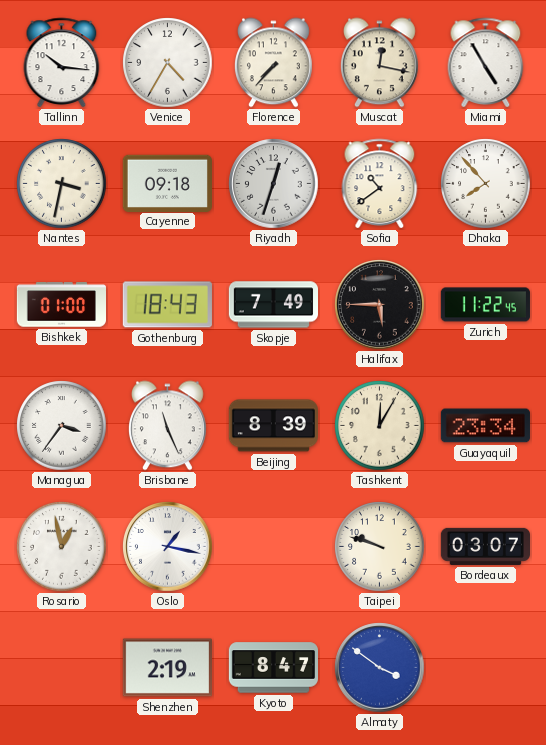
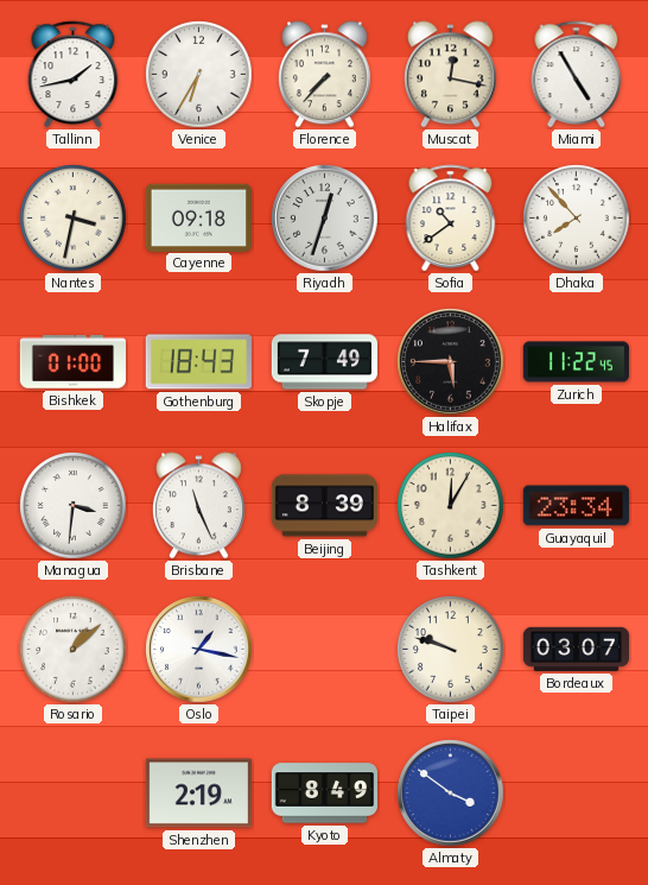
Tallinn: 10:16 -> 1:43 (74, 74)
Venice: 4:35 -> 6:35 (199, 75)
Managua: 3:36 -> 3:31 (74, 506)
Rosario: 12:58 -> 1:08 (74, 650)
Kyoto: 8:47 -> 8:49 (324, 794)
